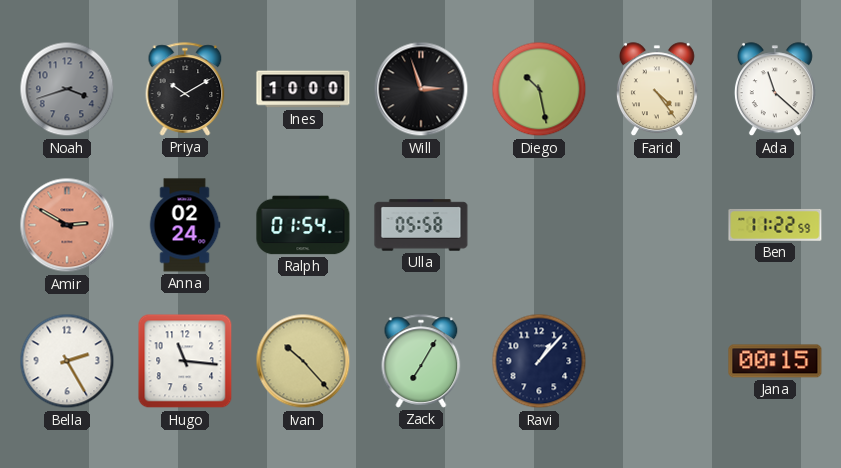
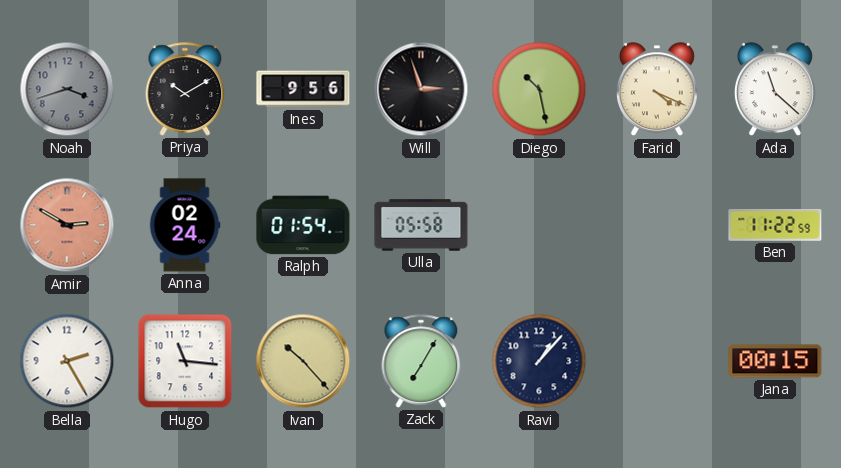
Ines: 10:00 -> 9:56 (303, 89)
Farid: 4:24 -> 4:19 (657, 90)
